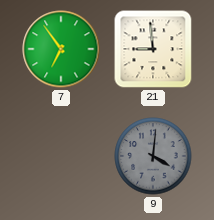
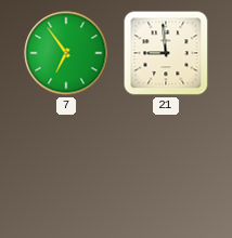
9: 4:01 -> none (153, 156)
